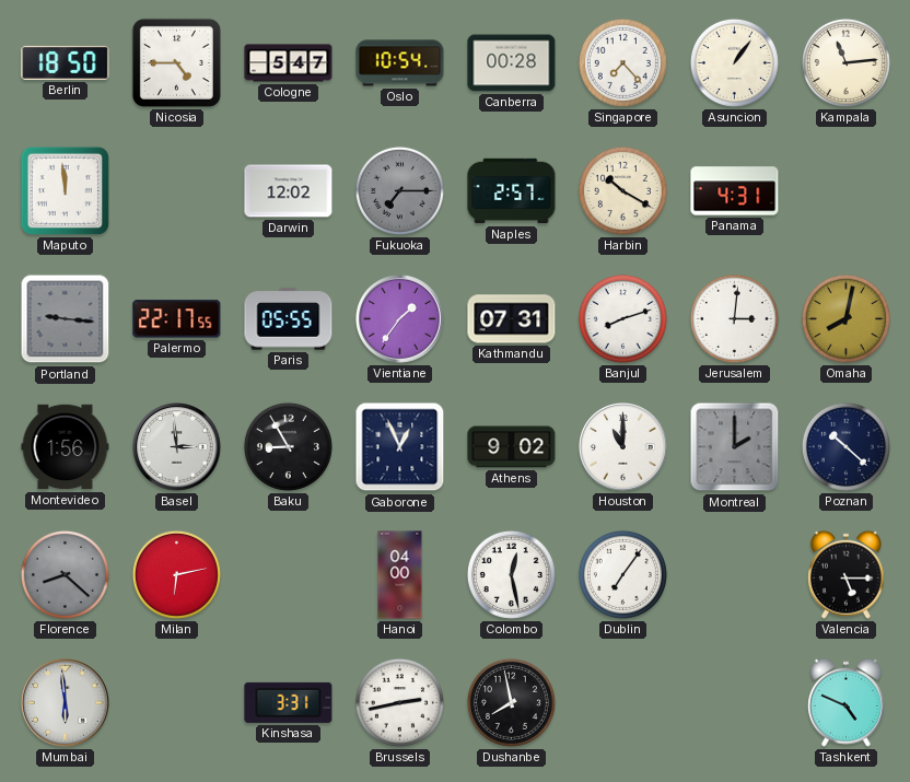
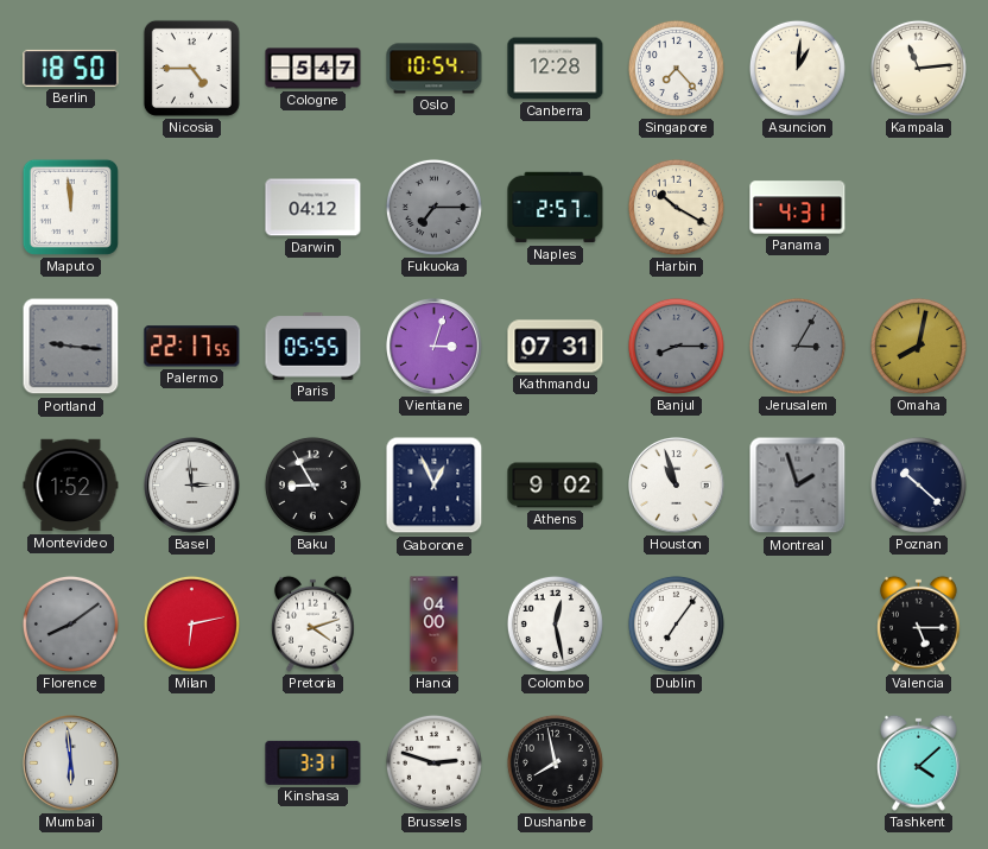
Canberra: 00:28 -> 12:28 (556, 69)
Asuncion: 1:06 -> 1:01 (797, 68)
Darwin: 12:02 -> 04:12 (313, 208)
Vientiane: 1:36 -> 3:03 (435, 347)
Banjul: 8:12 -> 8:15 (676, 346)
Banjul dial: white -> grey (676, 346)
Jerusalem: 3:01 -> 3:05 (797, 346)
Jerusalem dial: white -> grey (797, 346)
Montevideo: 1:56 -> 1:52 (71, 486)
Houston: 11:00 -> 10:57 (677, 486)
Montreal: 2:00 -> 1:57 (798, 486)
Florence: 8:22 -> 8:09 (70, 623)
Pretoria: none -> 4:12 (312, 623)
Brussels: 2:43 -> 2:48 (433, 762)
Tashkent: 4:49 -> 4:08 (918, 762)
